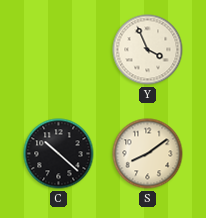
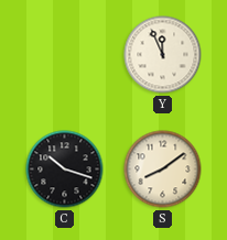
Y: 3:56 -> 11:56 (163, 55)
C: 10:22 -> 10:18 (65, 170)
